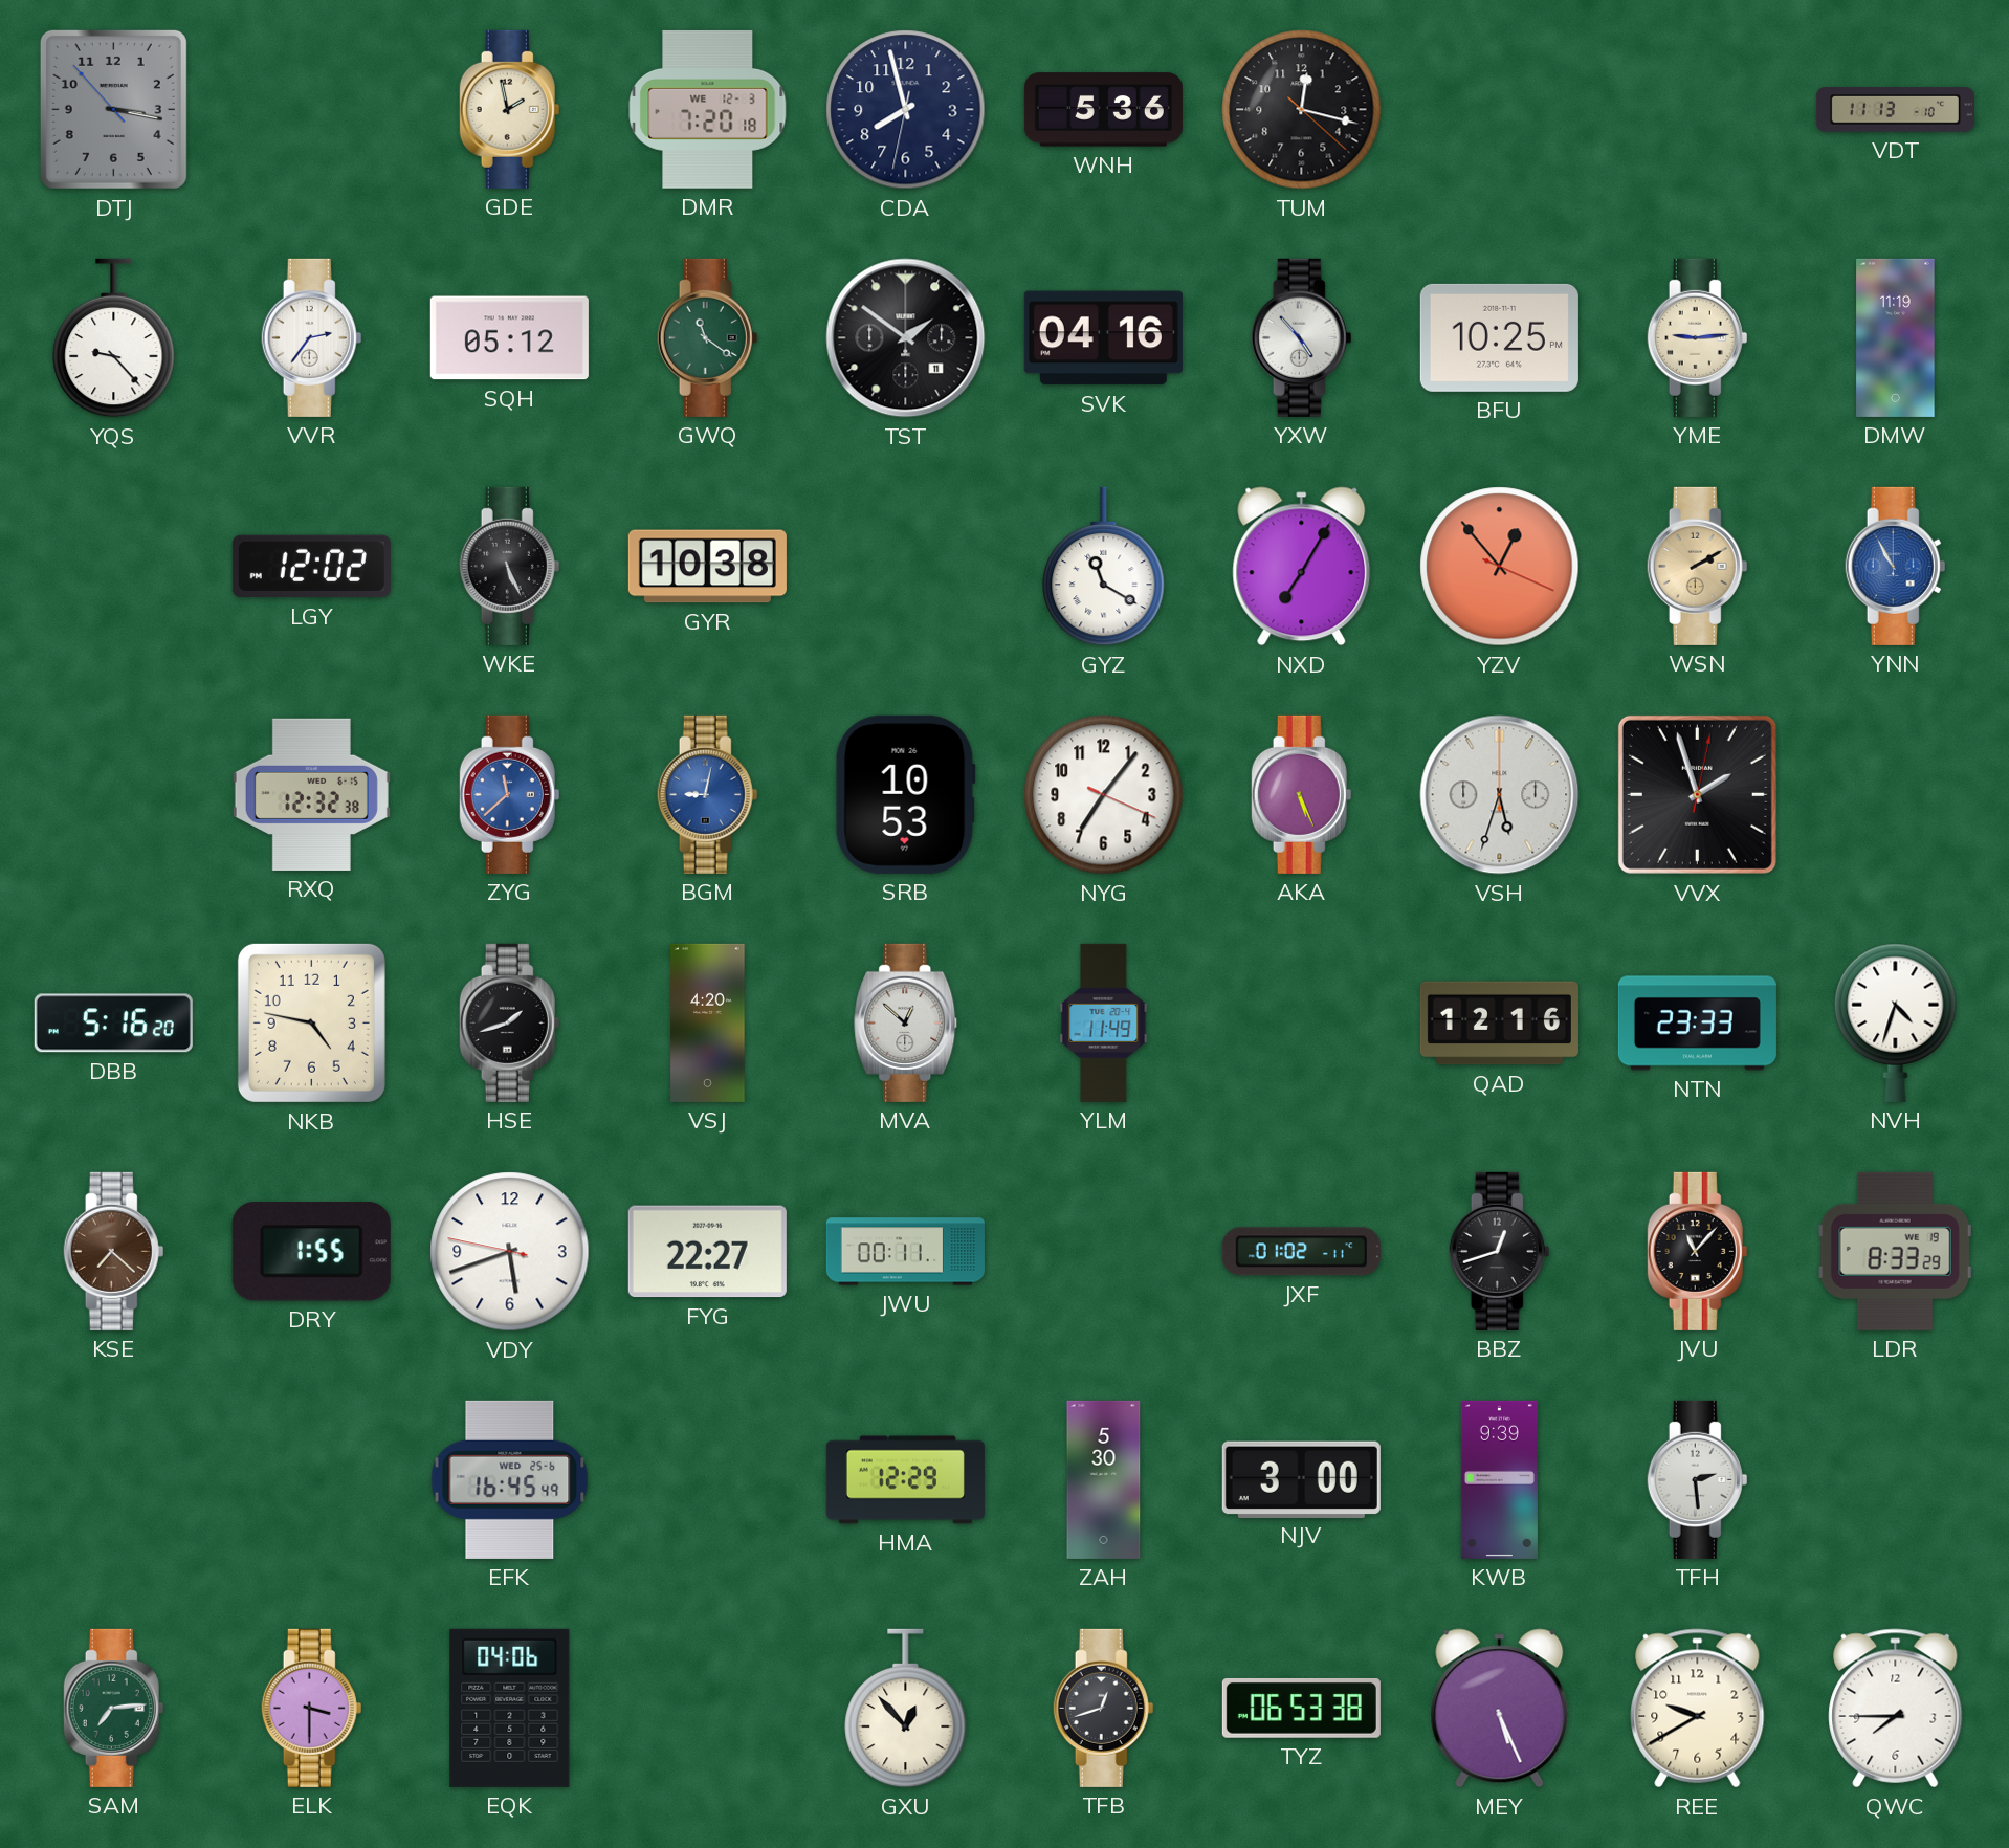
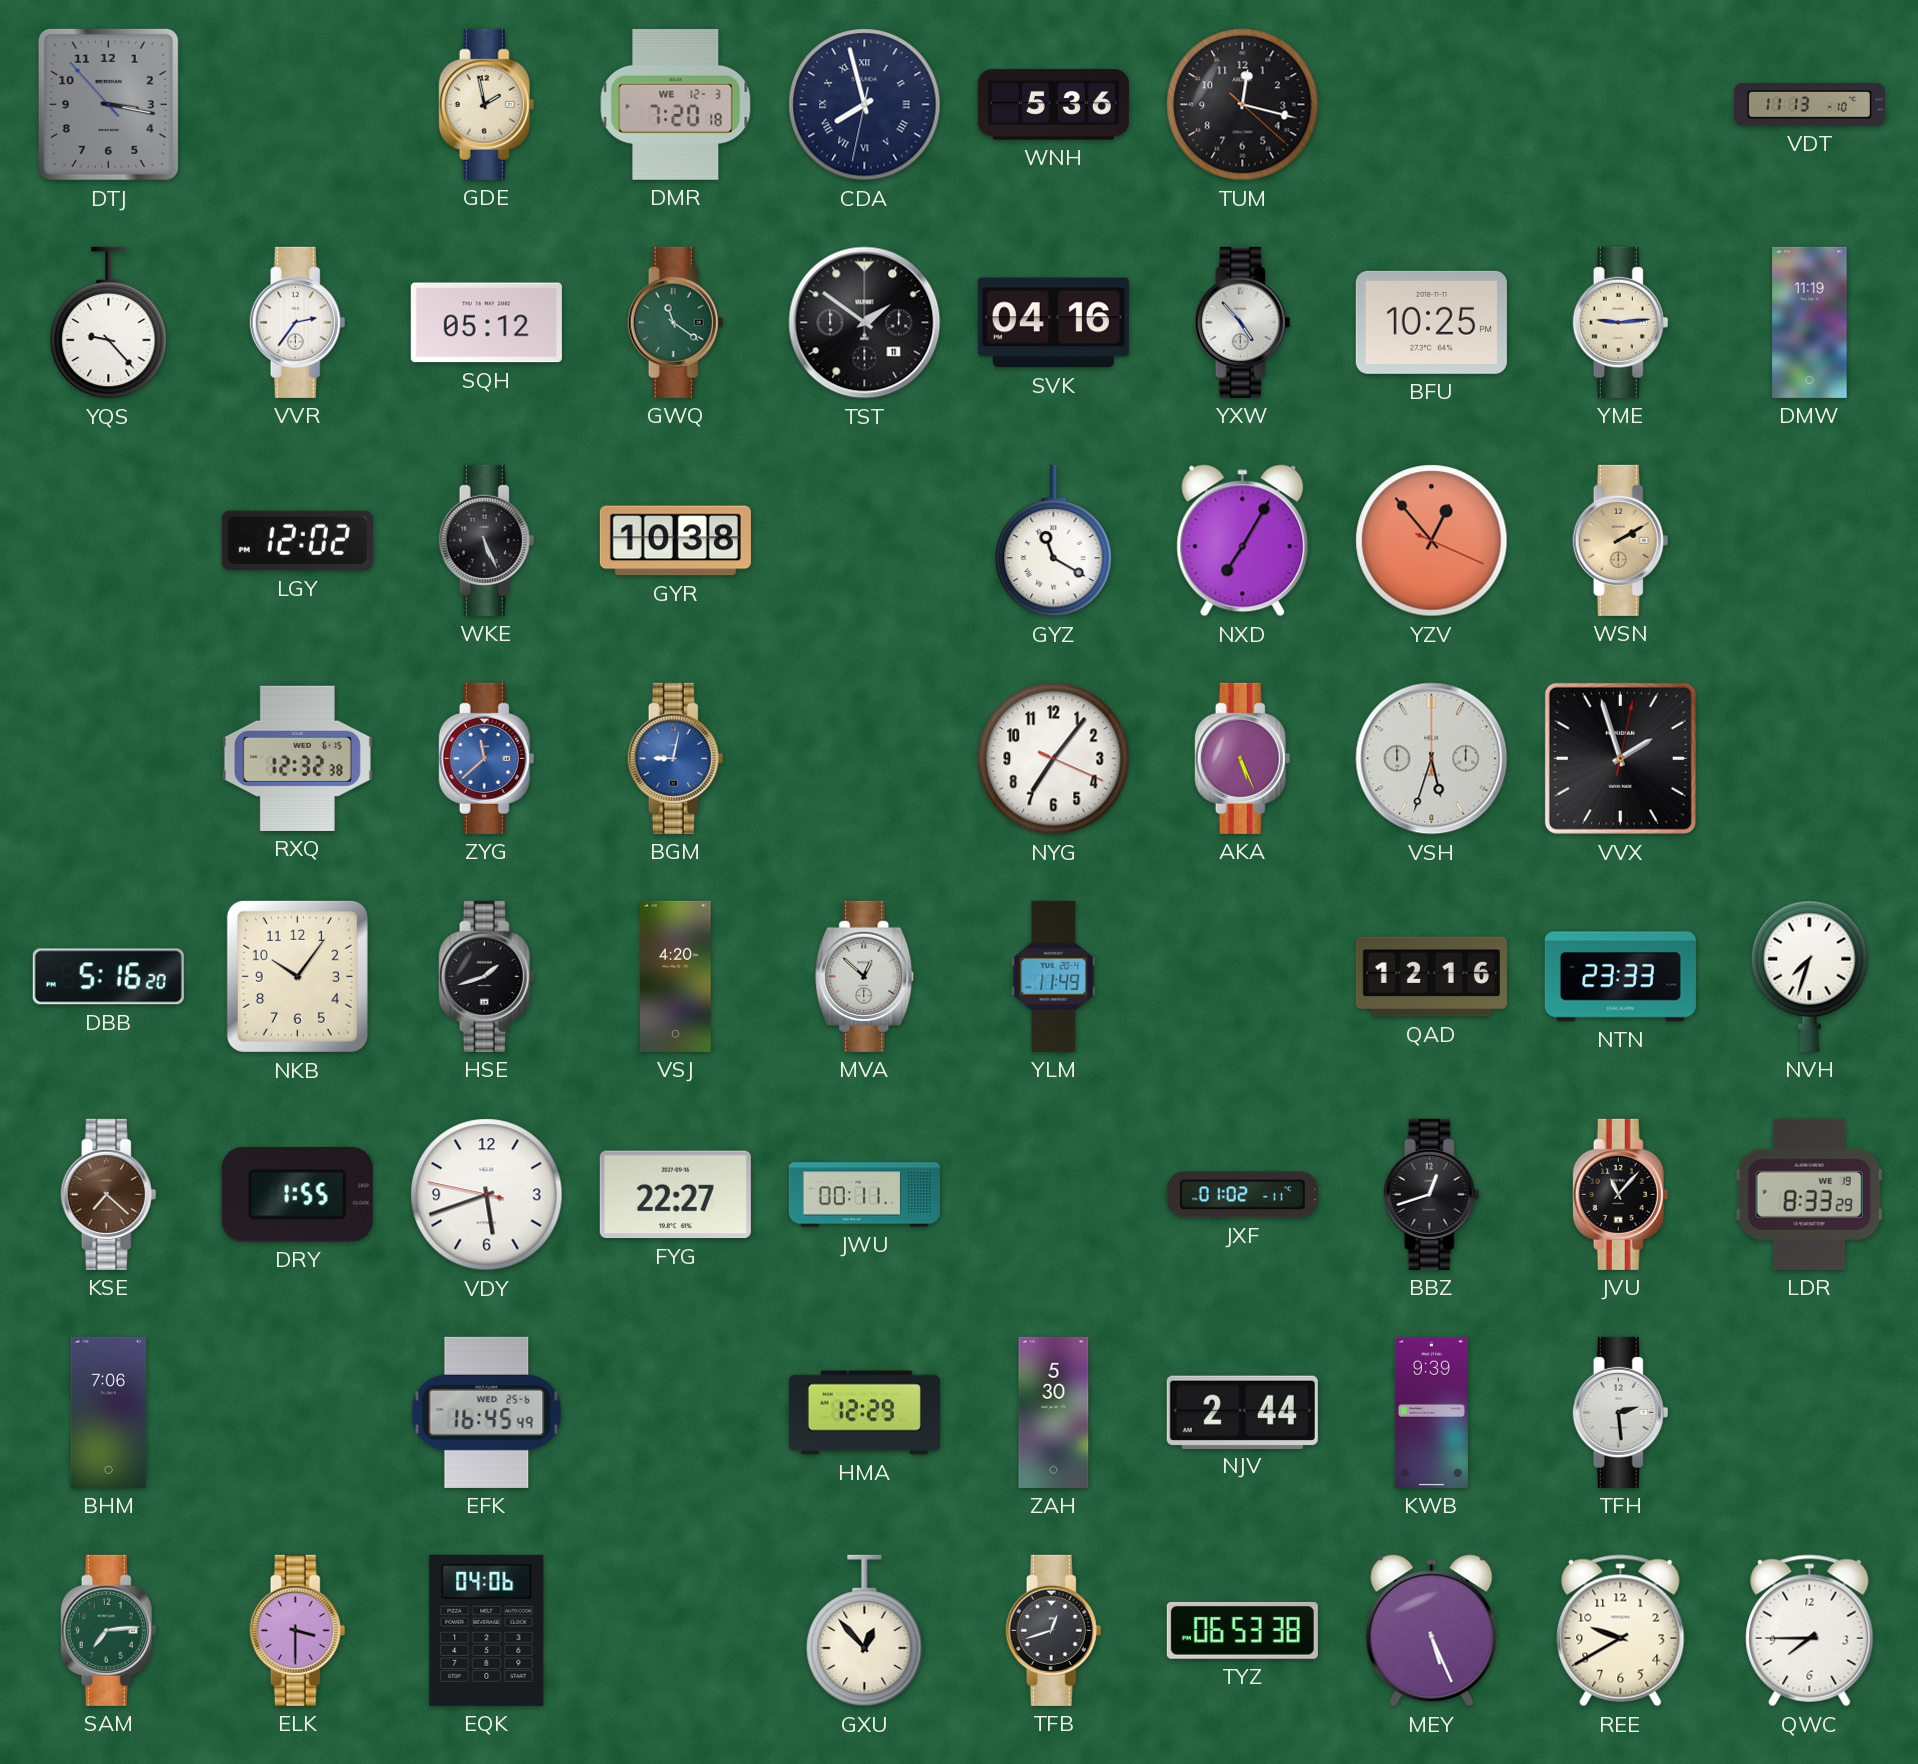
CDA numerals: Arabic -> Roman (865, 105)
YNN: 10:55 -> none (1896, 566)
SRB: 10:53 -> none (905, 794)
NKB: 4:47 -> 10:06 (297, 976)
NVH: 4:33 -> 7:33 (1810, 976)
BHM: none -> 7:06 (109, 1412)
NJV: 3:00 -> 2:44 (1242, 1412)
